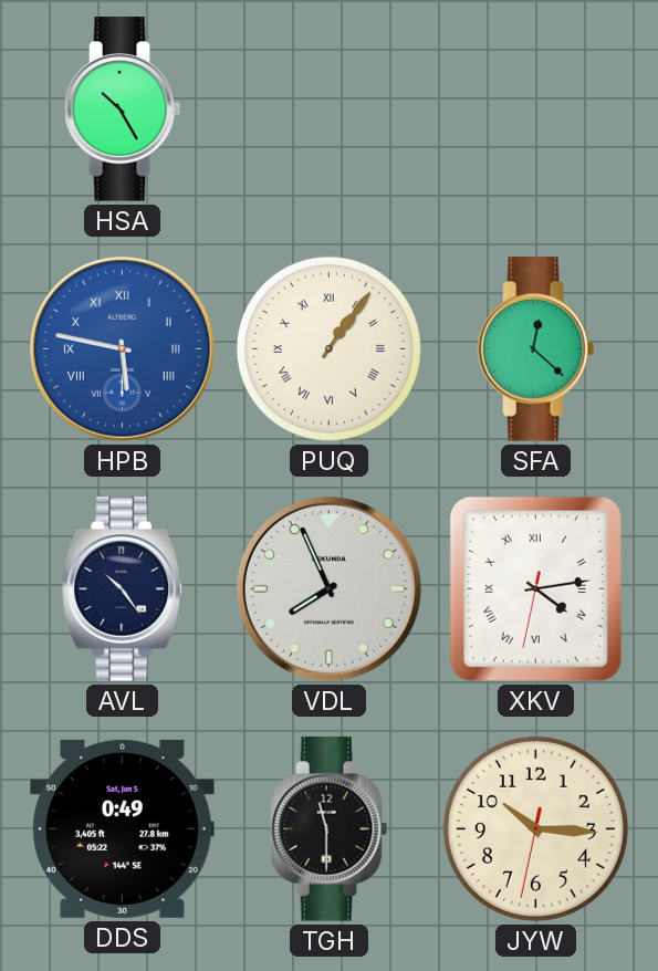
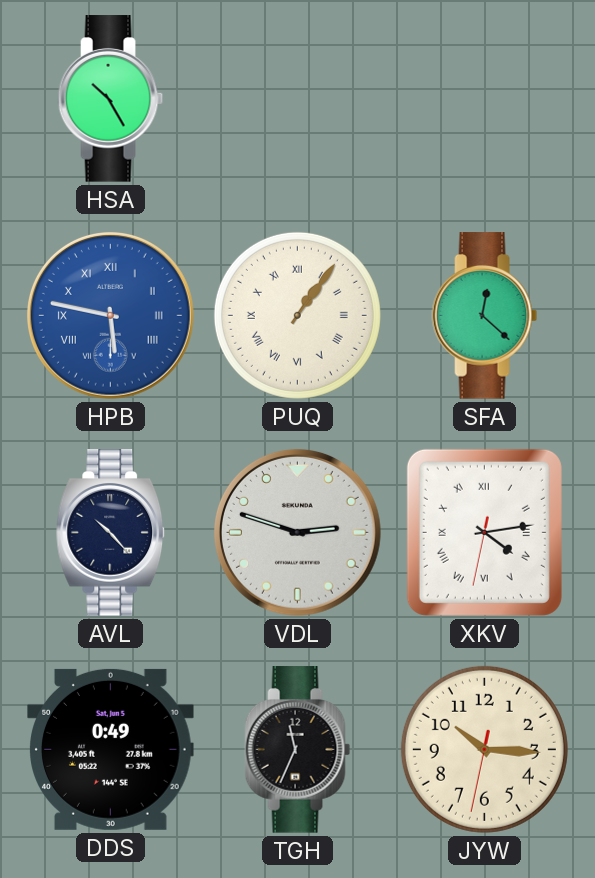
AVL: 10:24 -> 10:23 (111, 533)
VDL: 7:56 -> 2:48 (297, 532)
TGH: 11:30 -> 11:34 (298, 750)
